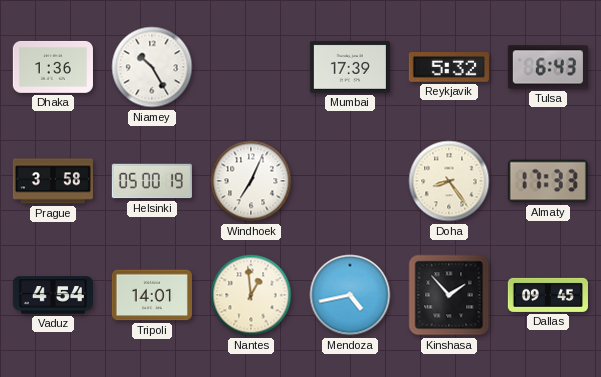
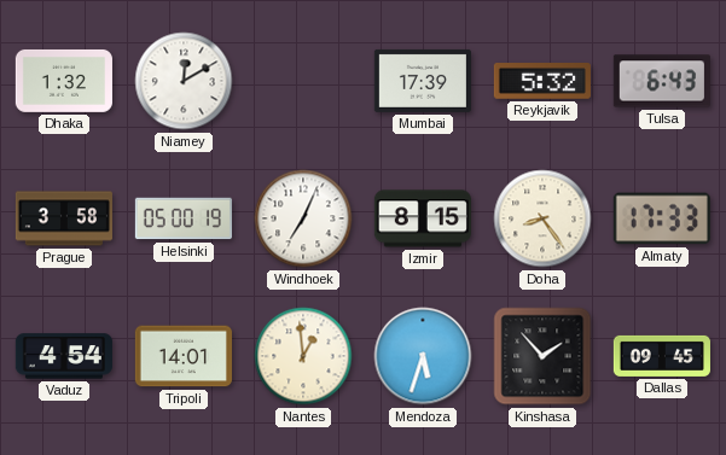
Dhaka: 1:36 -> 1:32 (64, 81)
Niamey: 10:25 -> 12:10 (184, 81)
Izmir: none -> 8:15 (423, 218)
Mendoza: 4:43 -> 5:33 (423, 356)
